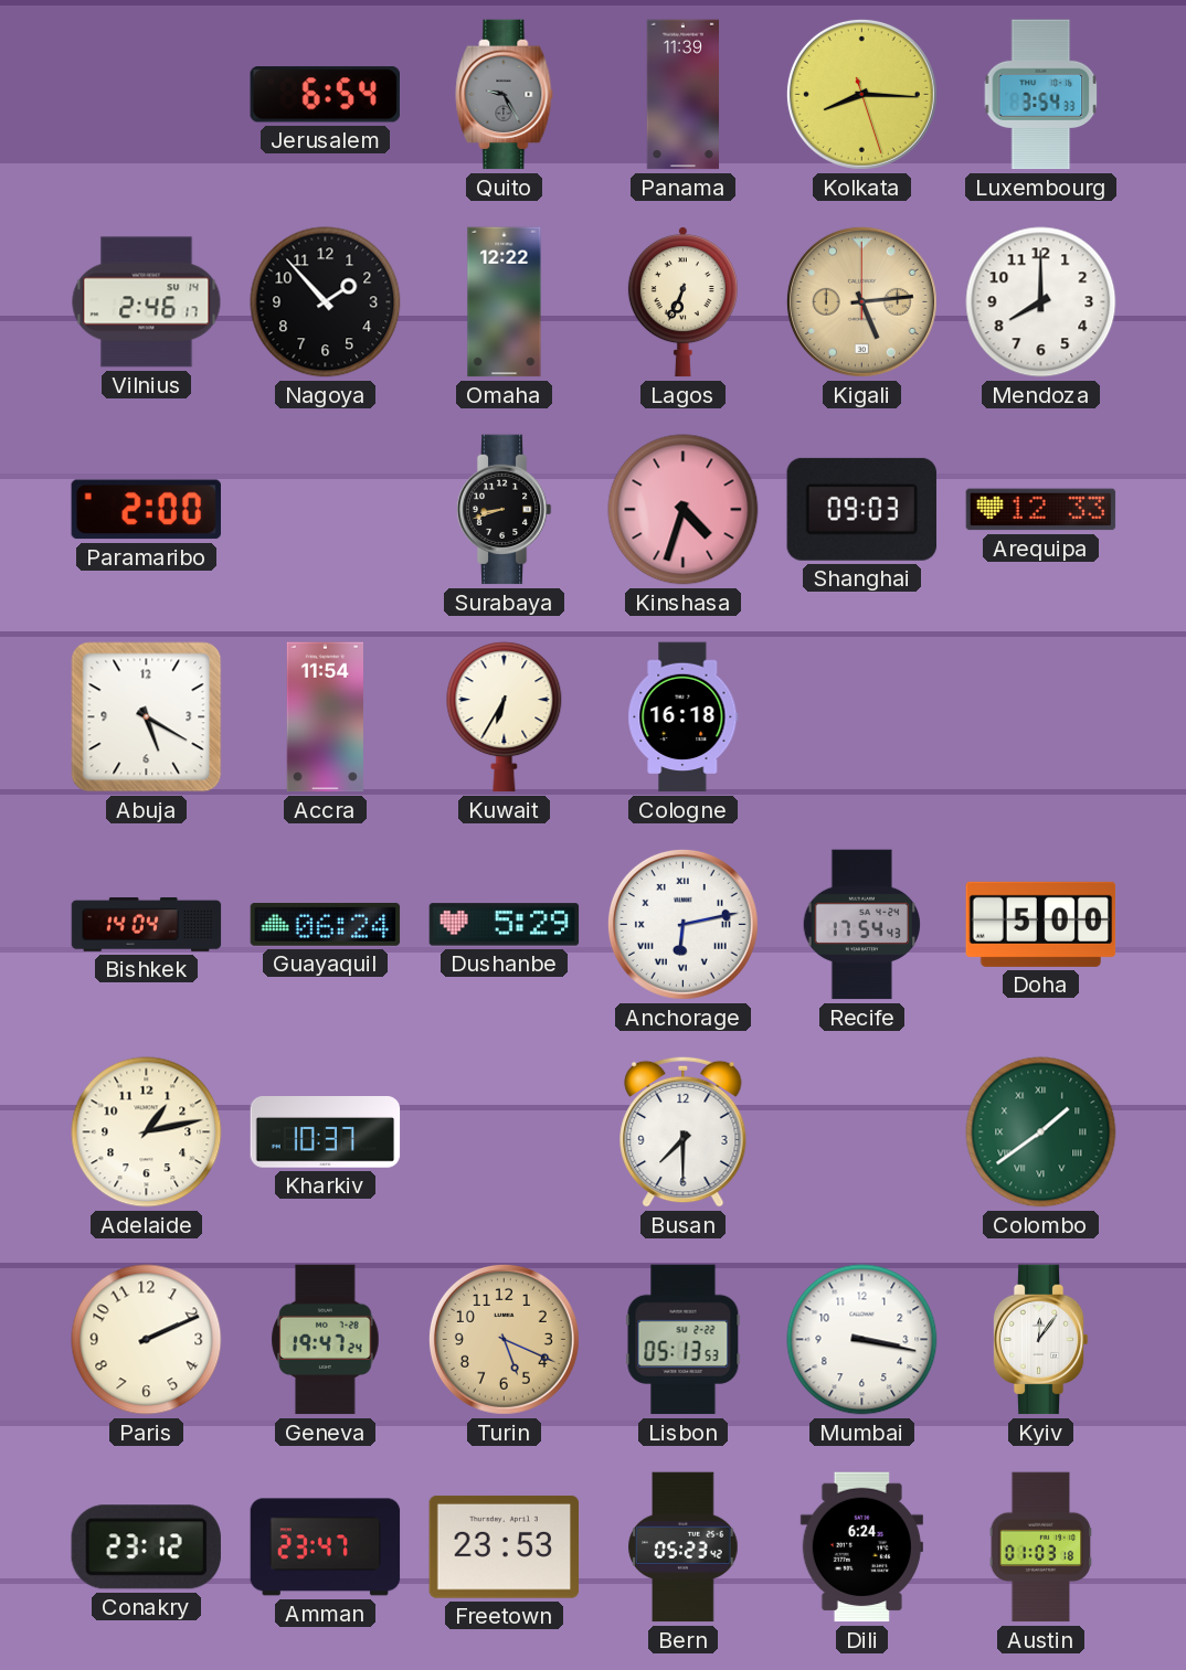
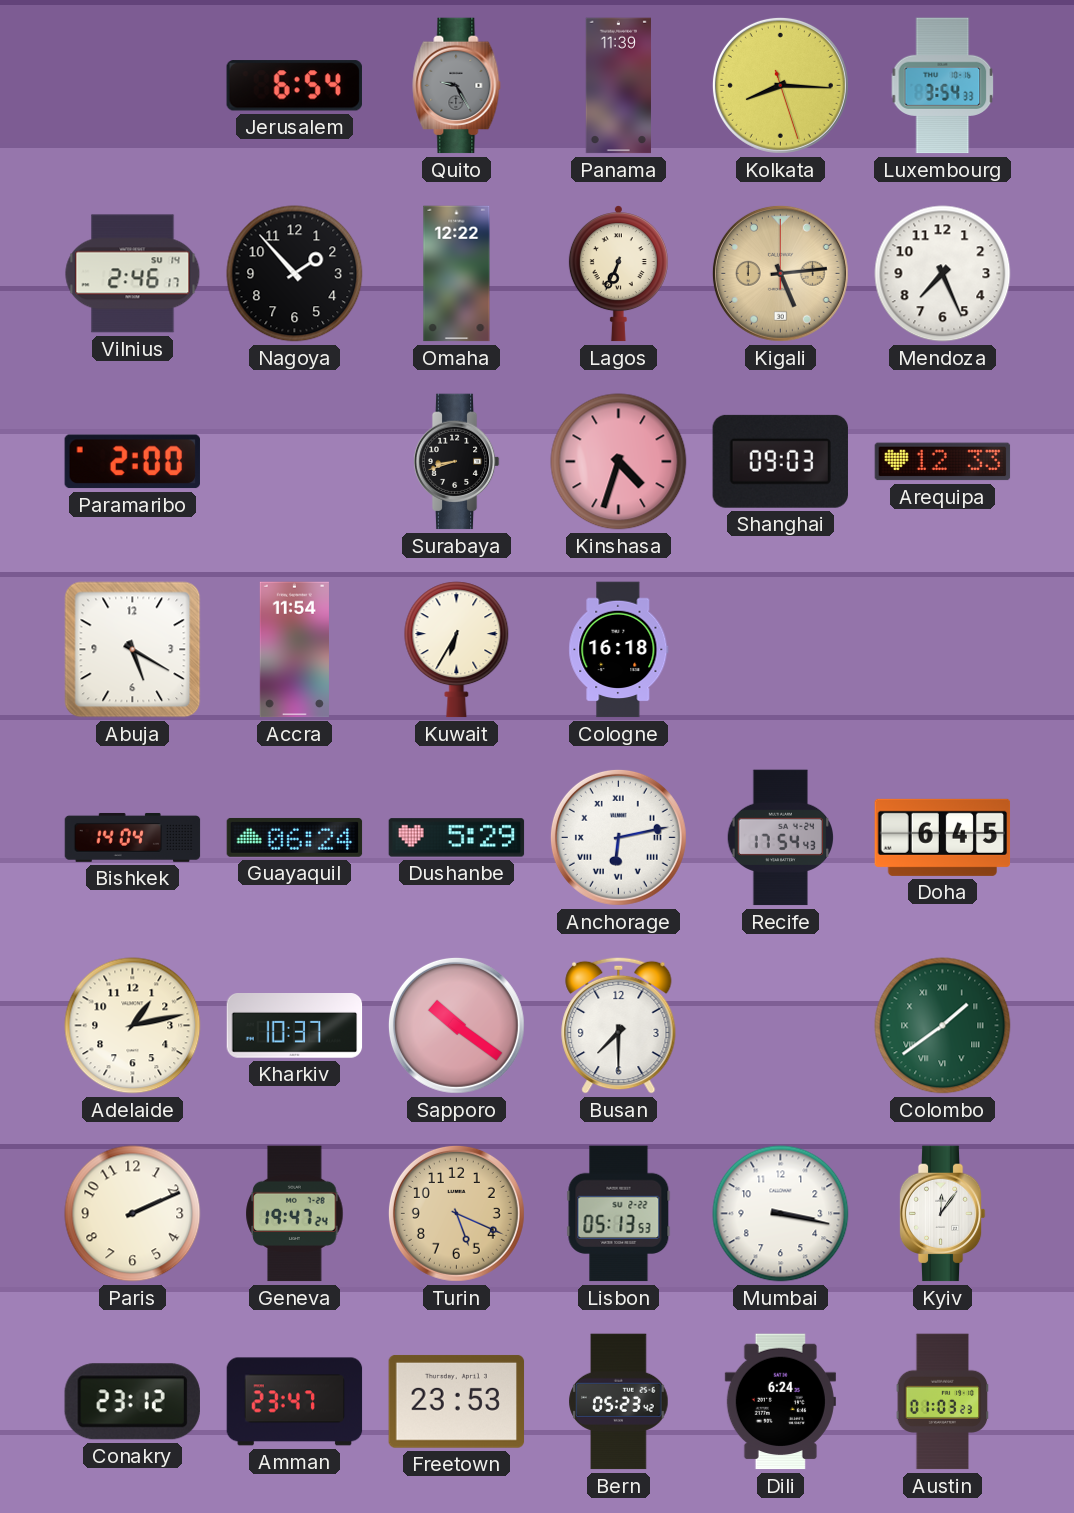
Mendoza: 8:00 -> 7:26 (943, 274)
Doha: 5:00 -> 6:45 (943, 837)
Sapporo: none -> 10:21 (456, 1025)
Austin: 01:03:18 -> 01:03:23 (943, 1402)
